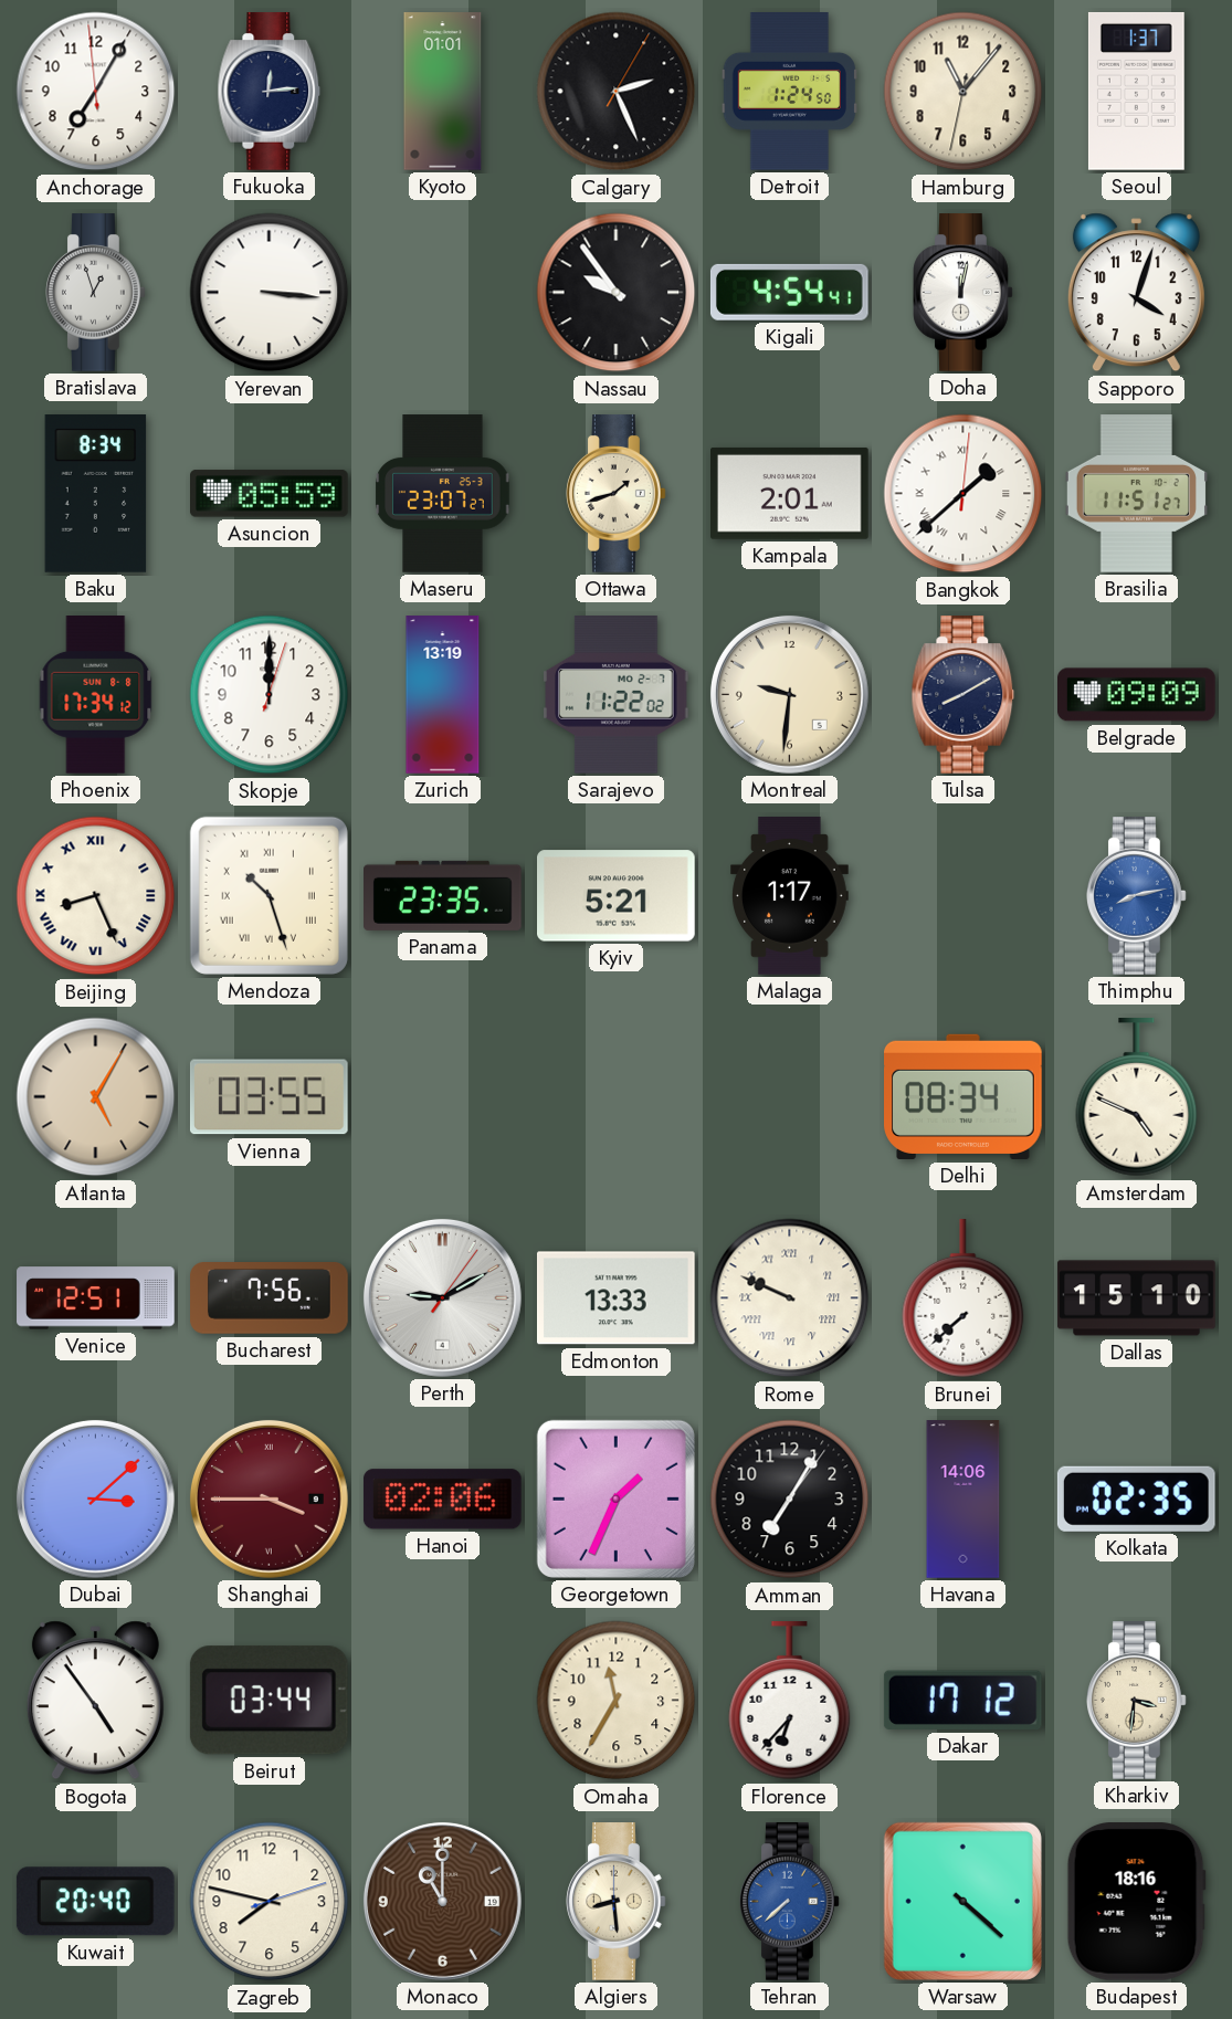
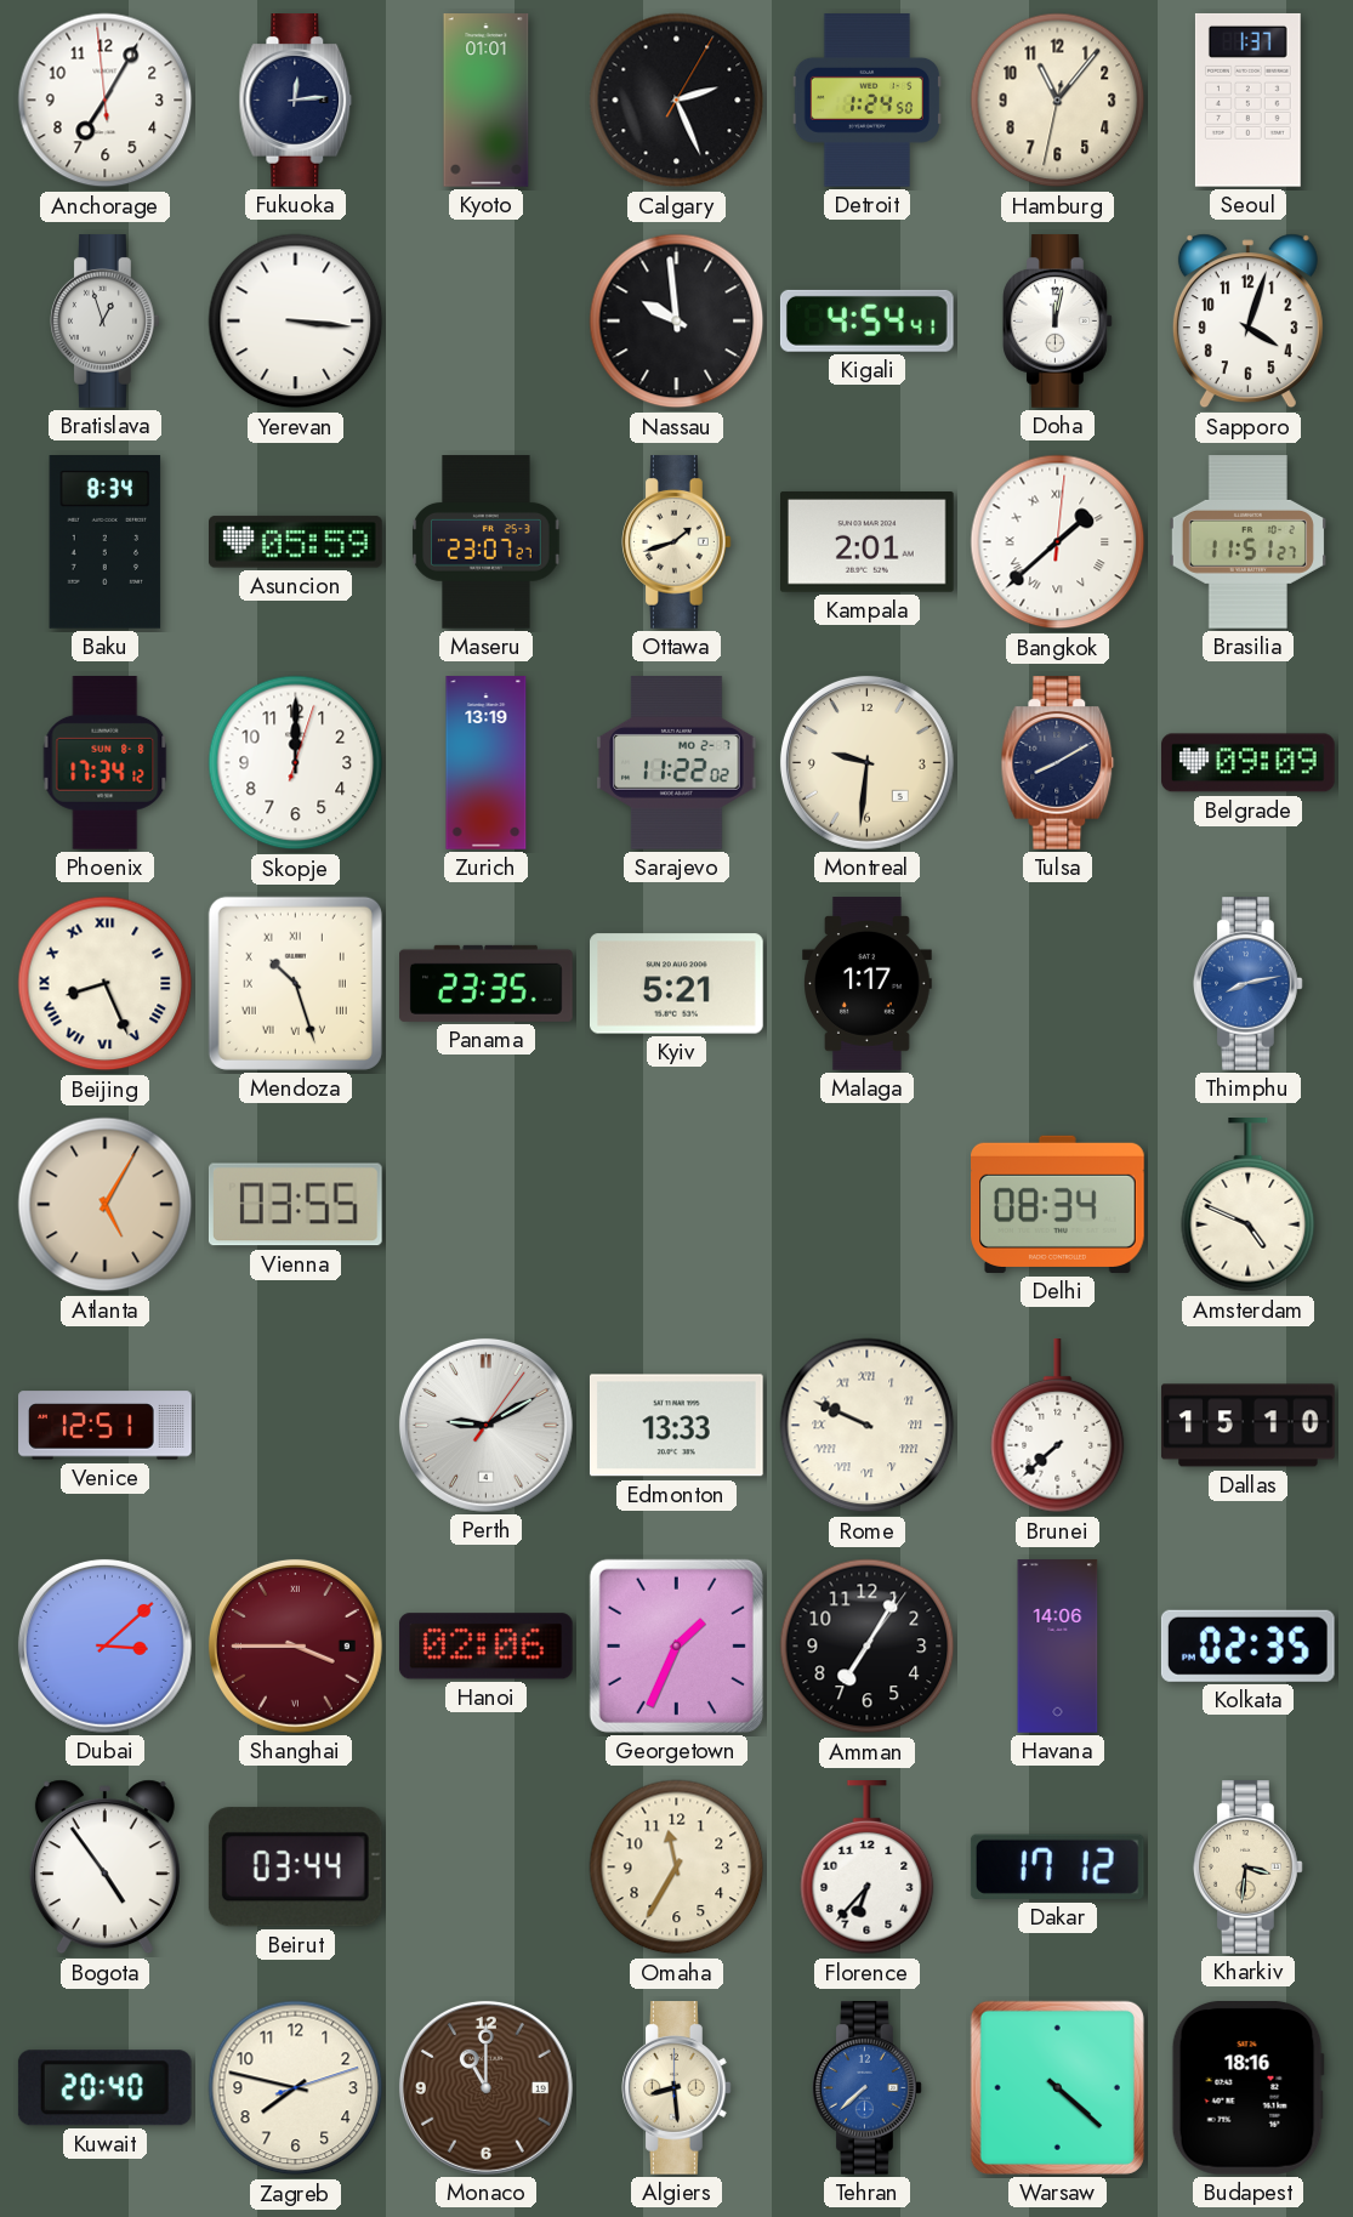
Nassau: 9:54 -> 9:59 (677, 322)
Bucharest: 7:56 -> none (270, 1298)
